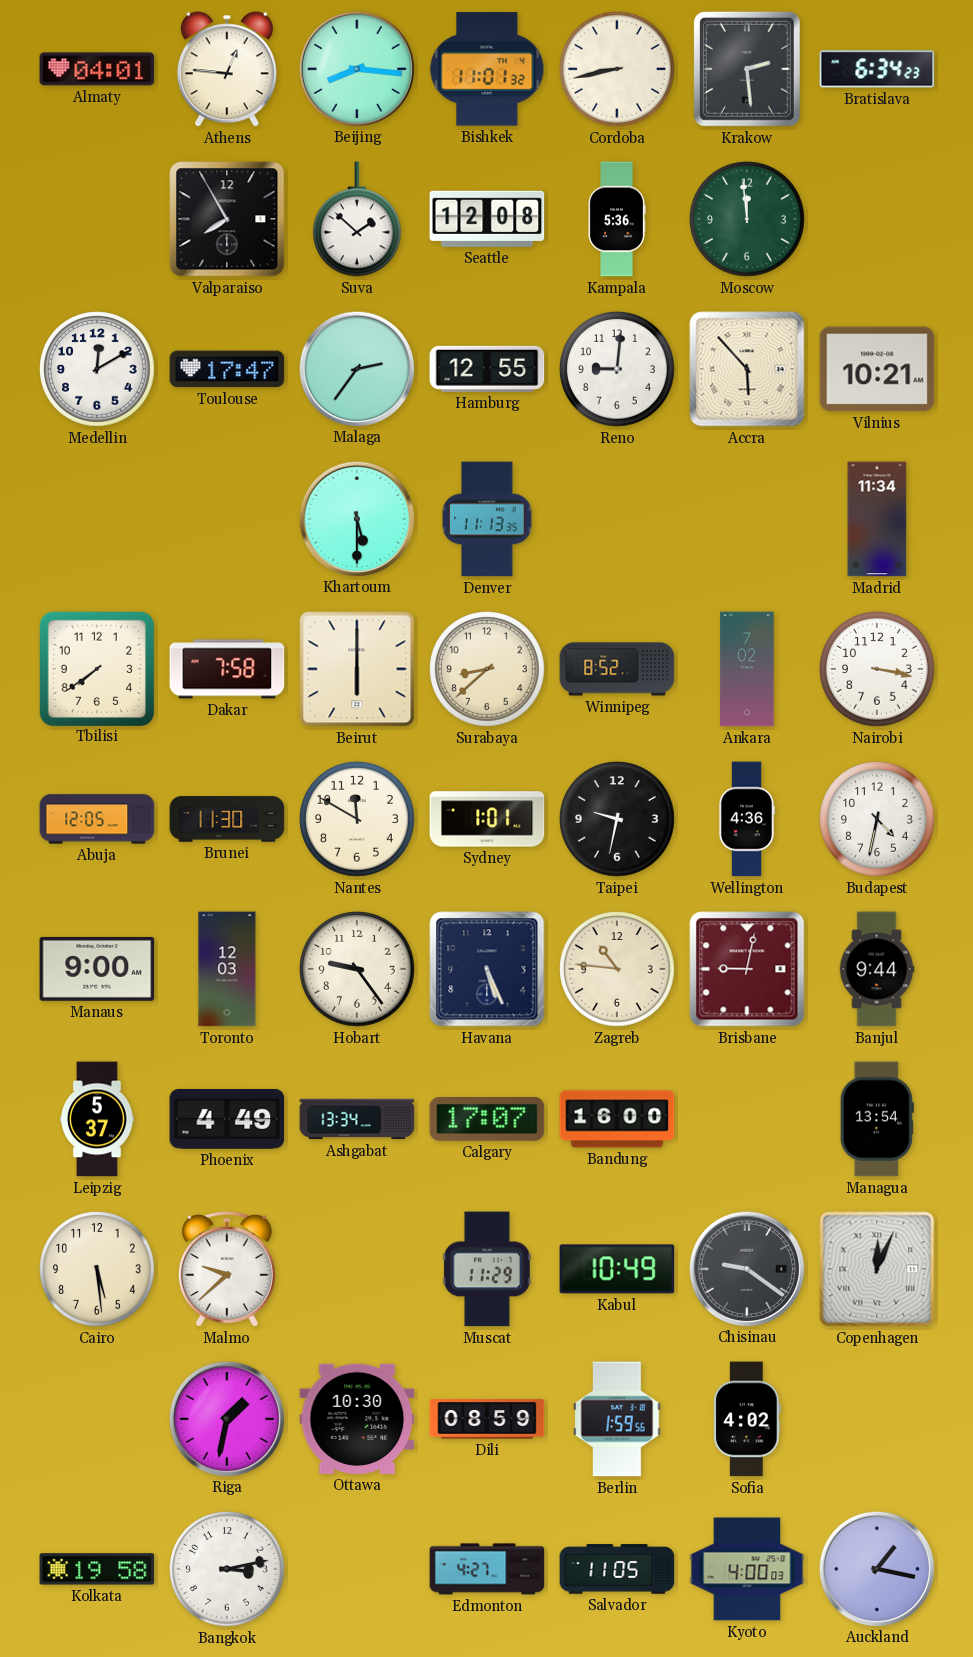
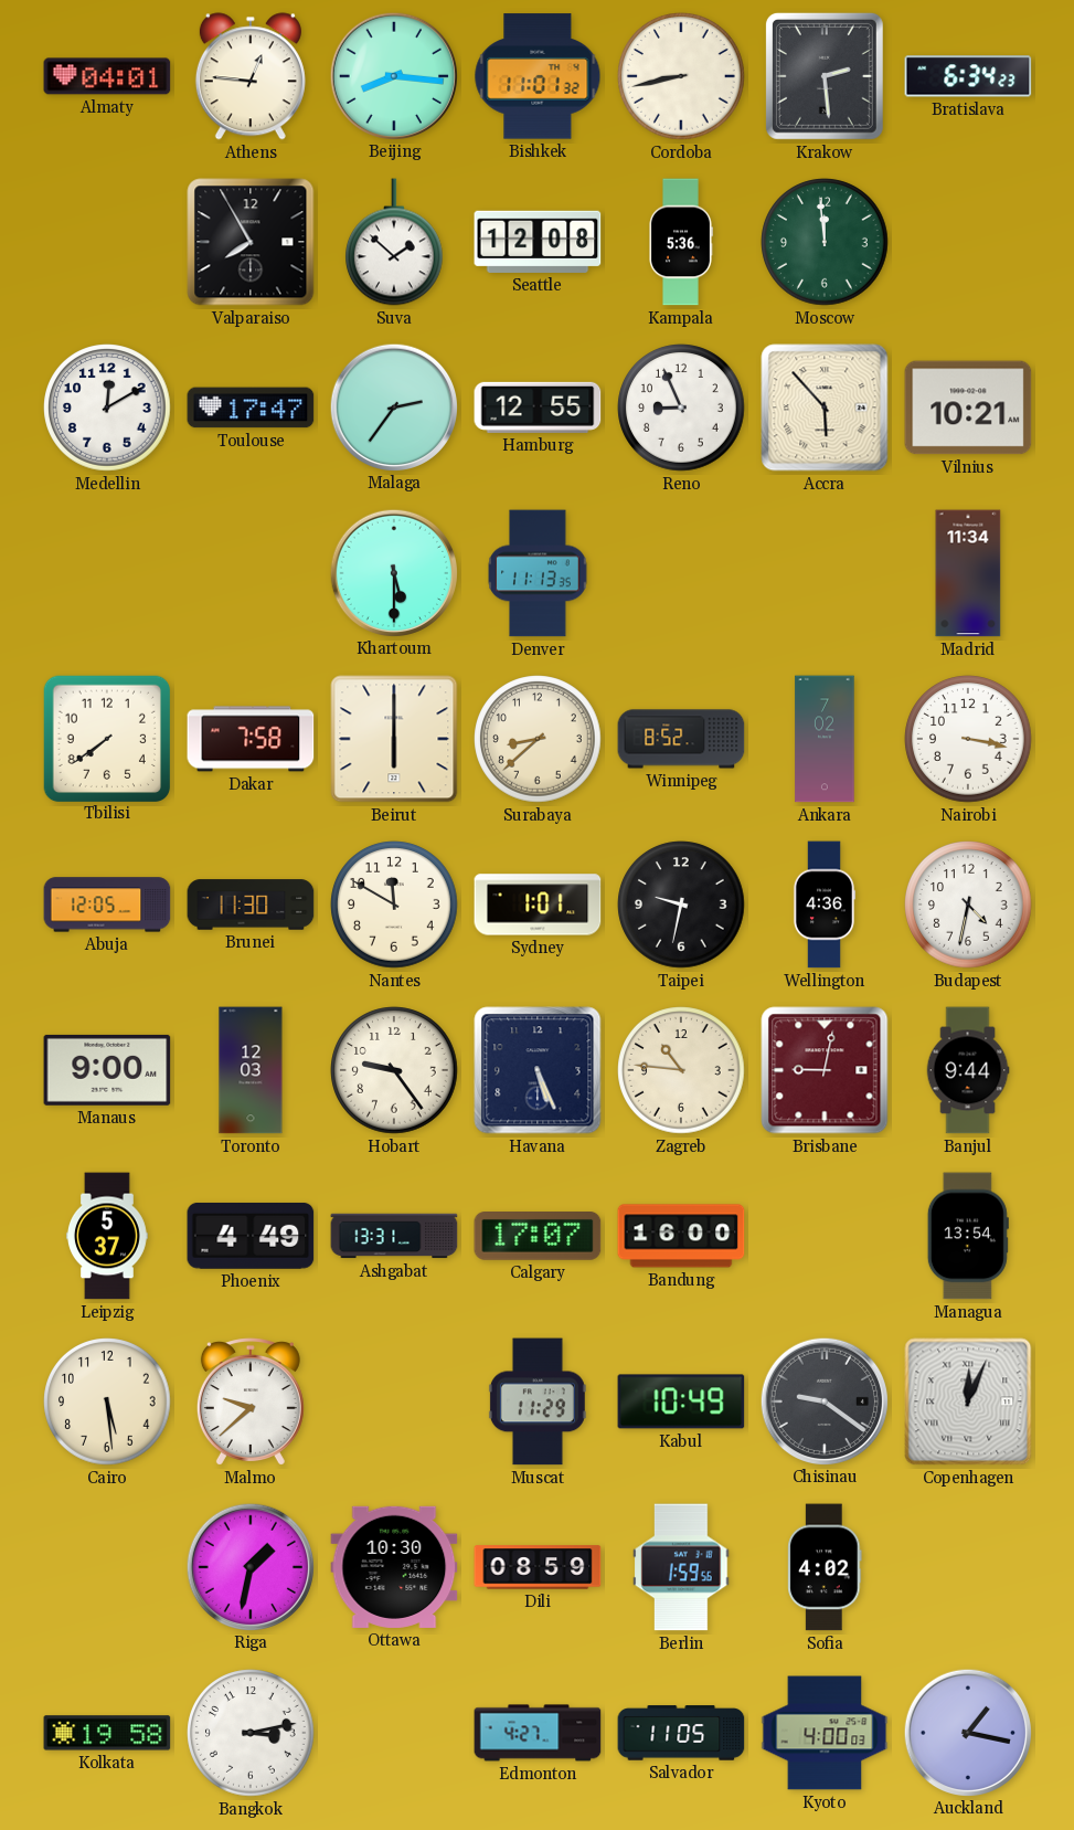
Reno: 9:01 -> 8:56 (681, 408)
Ashgabat: 13:34 -> 13:31 (394, 1236)
